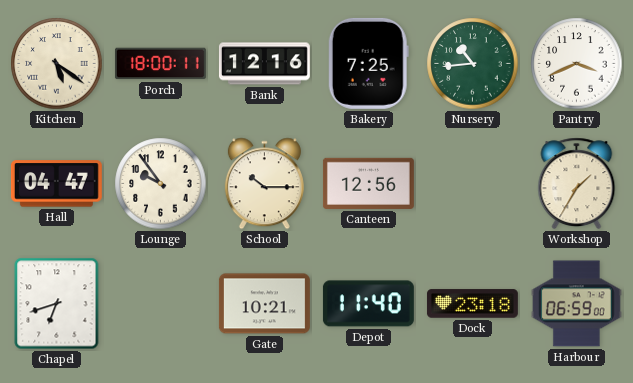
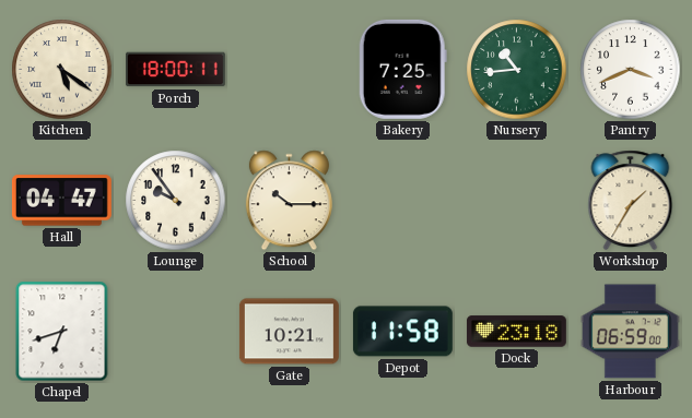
Bank: 12:16 -> none (264, 64)
Canteen: 12:56 -> none (368, 183)
Depot: 11:40 -> 11:58 (402, 332)
